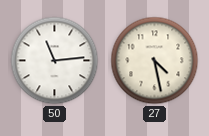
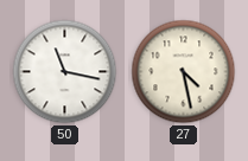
50: 11:14 -> 11:17 (65, 72)
